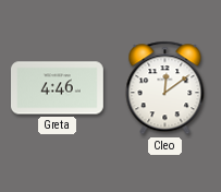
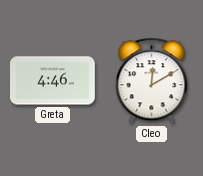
Cleo: 12:09 -> 12:10 (152, 81)
